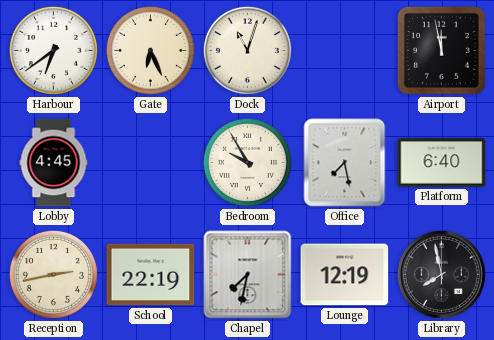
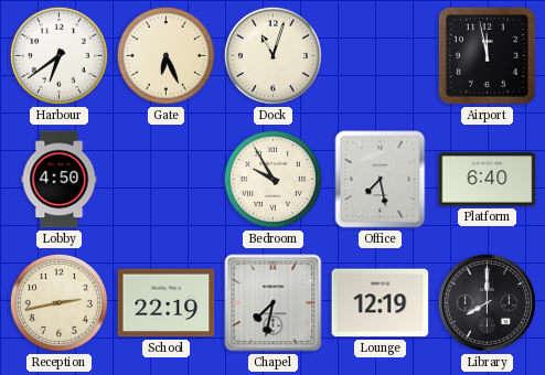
Lobby: 4:45 -> 4:50 (60, 180)
Library: 7:58 -> 8:00 (487, 302)
